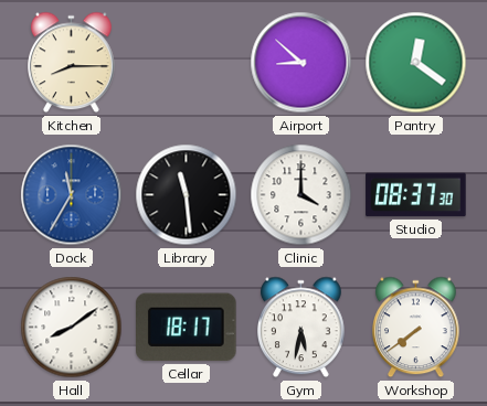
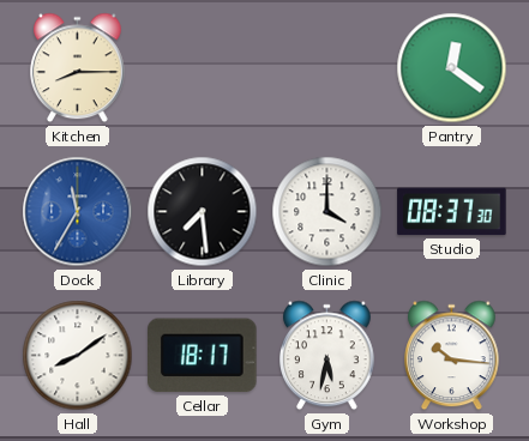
Airport: 8:52 -> none (301, 63)
Library: 11:29 -> 7:29 (203, 212)
Workshop: 7:39 -> 10:16 (452, 356)
